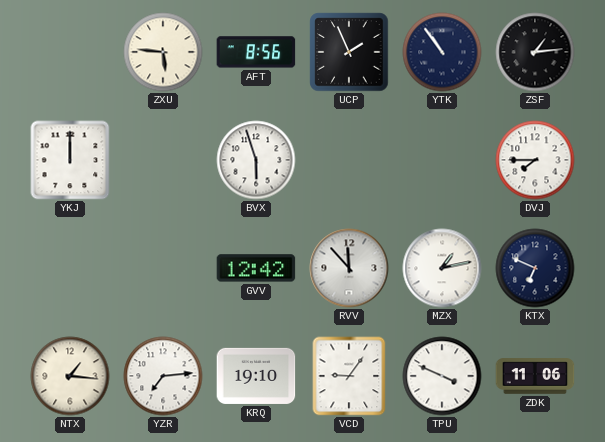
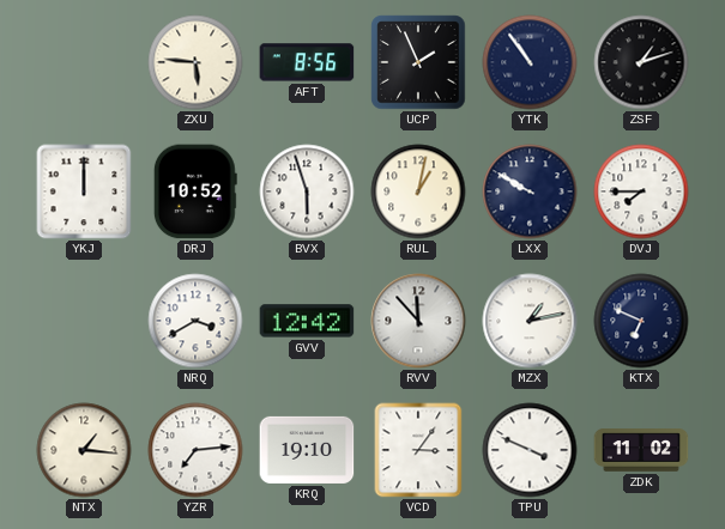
ZSF: 1:14 -> 1:12 (641, 62)
DRJ: none -> 10:52 (195, 191)
RUL: none -> 1:02 (418, 191)
LXX: none -> 9:50 (530, 191)
NRQ: none -> 3:40 (195, 321)
VCD: 9:06 -> 3:06 (418, 450)
ZDK: 11:06 -> 11:02 (641, 450)
